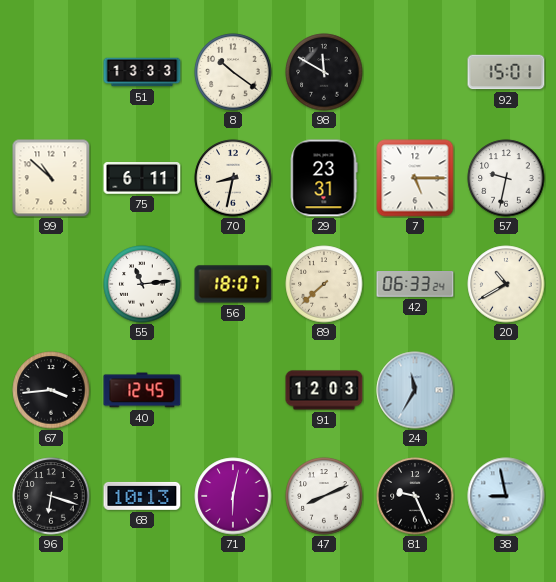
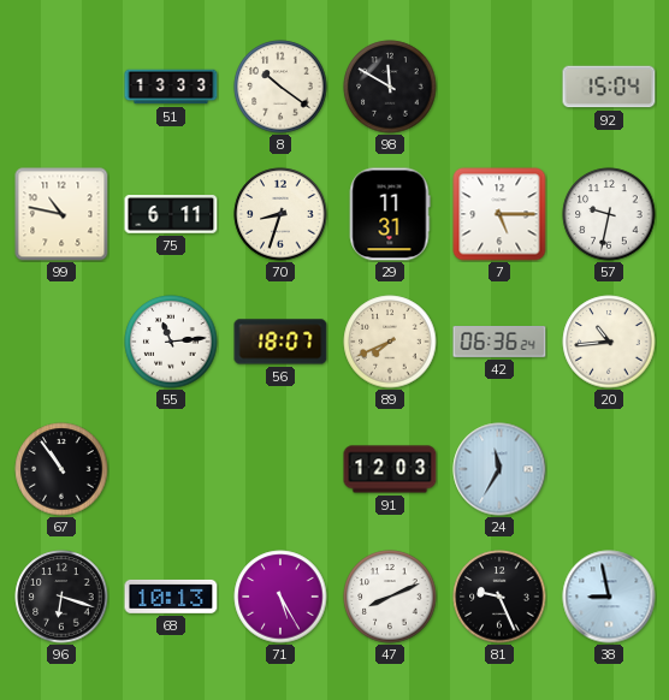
92: 15:01 -> 15:04 (609, 87)
99: 10:52 -> 10:47 (61, 214)
70: 8:32 -> 8:33 (280, 214)
29: 23:31 -> 11:31 (390, 214)
89: 7:38 -> 7:41 (390, 342)
42: 06:33 -> 06:36 (499, 342)
20: 10:40 -> 10:44 (609, 342)
67: 3:44 -> 10:54 (61, 469)
40: 12:45 -> none (142, 390)
71: 6:02 -> 5:25 (280, 597)
